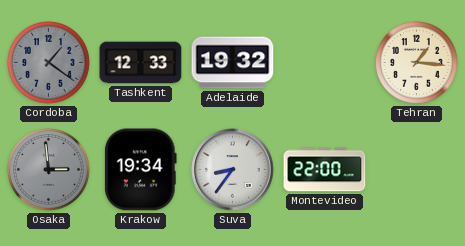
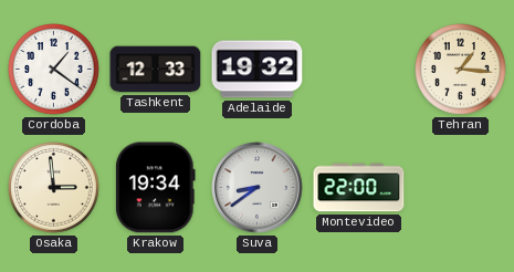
Cordoba dial: grey -> white (54, 70)
Osaka dial: grey -> cream (54, 188)
Suva: 8:36 -> 8:39 (258, 188)
